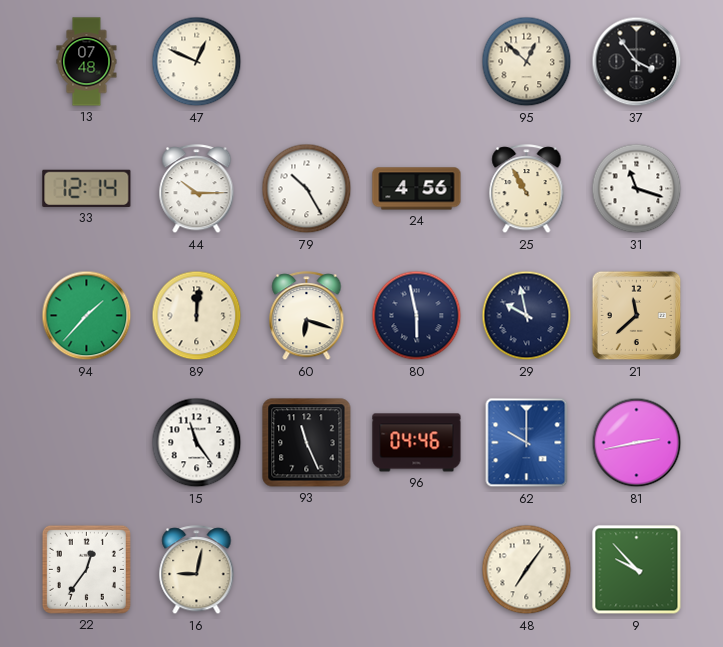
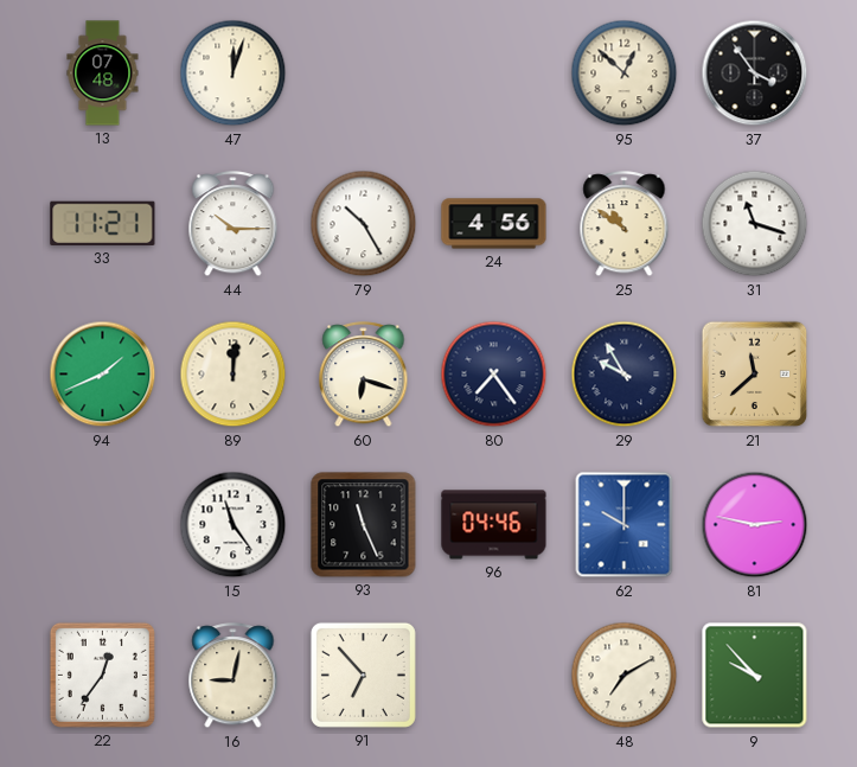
47: 12:49 -> 12:03 (234, 73)
33: 12:14 -> 11:21 (103, 223)
25: 10:55 -> 10:51 (625, 224)
94: 1:37 -> 1:41 (103, 375)
80: 5:58 -> 7:24 (494, 375)
29: 9:58 -> 9:55 (625, 375)
81: 2:43 -> 2:47 (755, 525)
91: none -> 6:53 (363, 675)
48: 7:06 -> 7:10 (625, 676)
